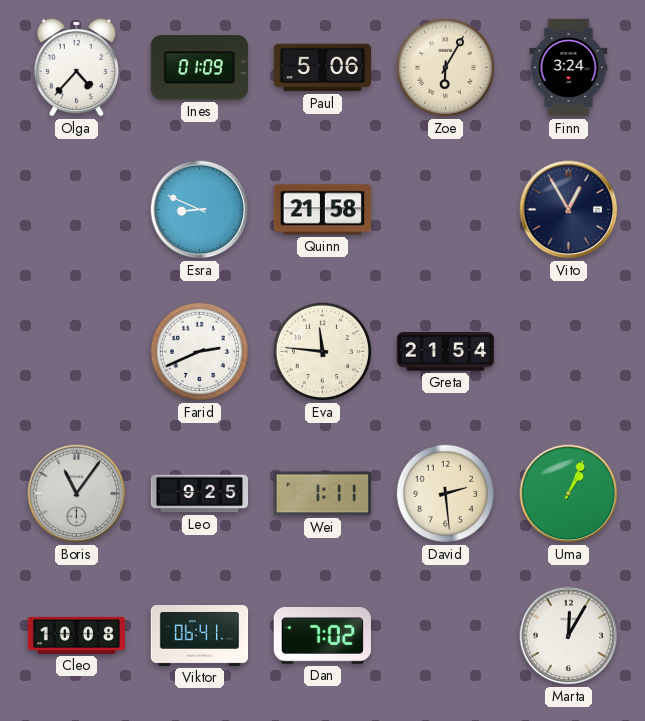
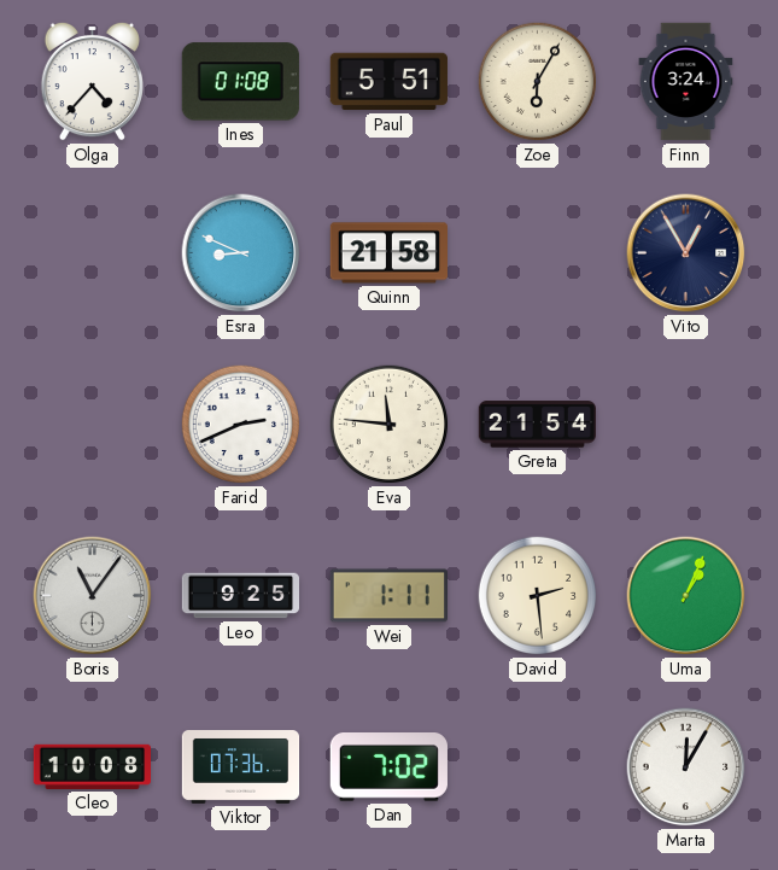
Ines: 01:09 -> 01:08 (240, 82)
Paul: 5:06 -> 5:51 (388, 82)
Viktor: 06:41 -> 07:36 (241, 767)
